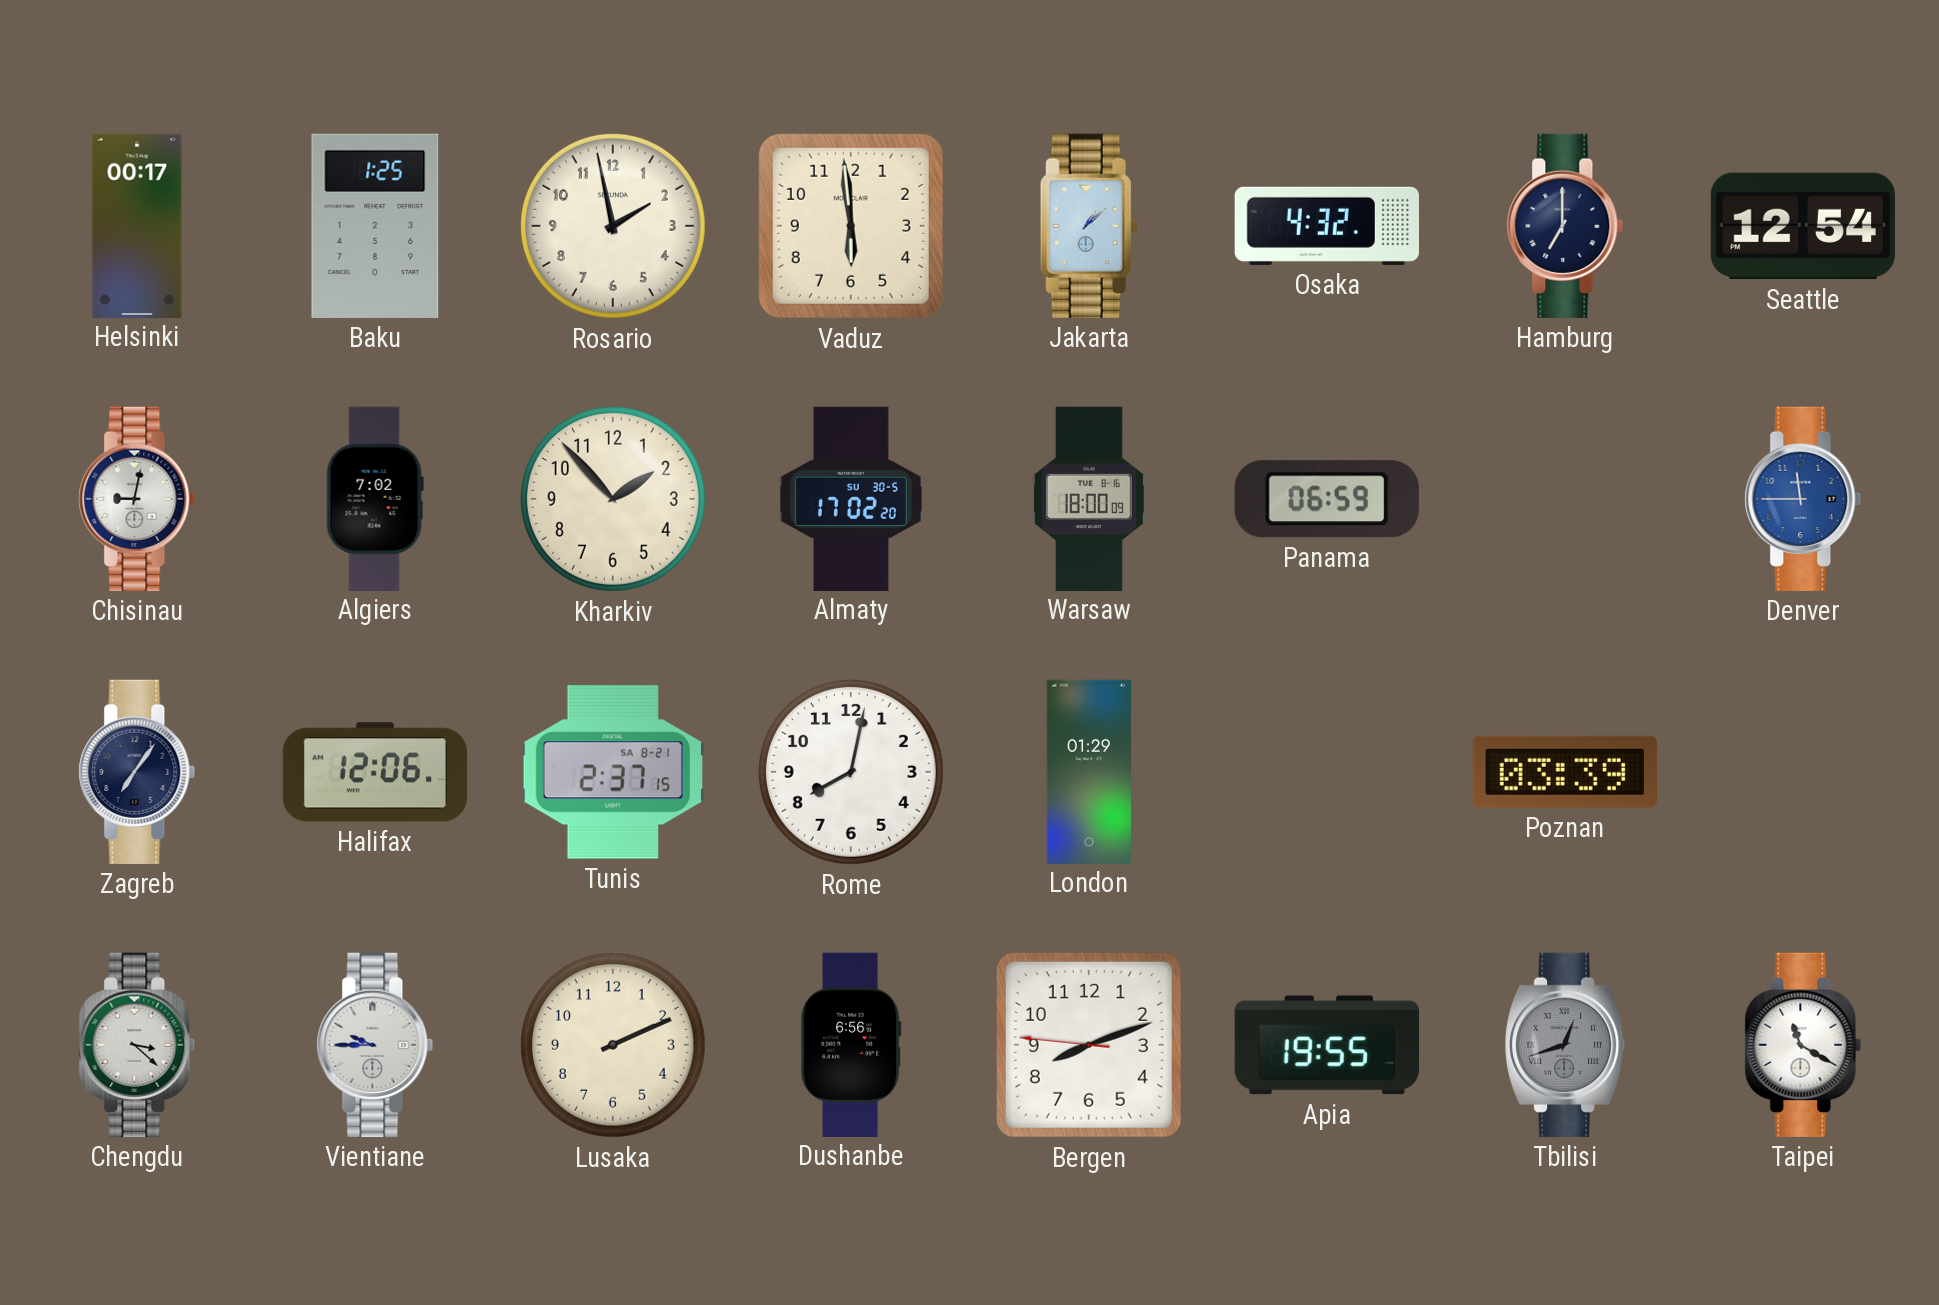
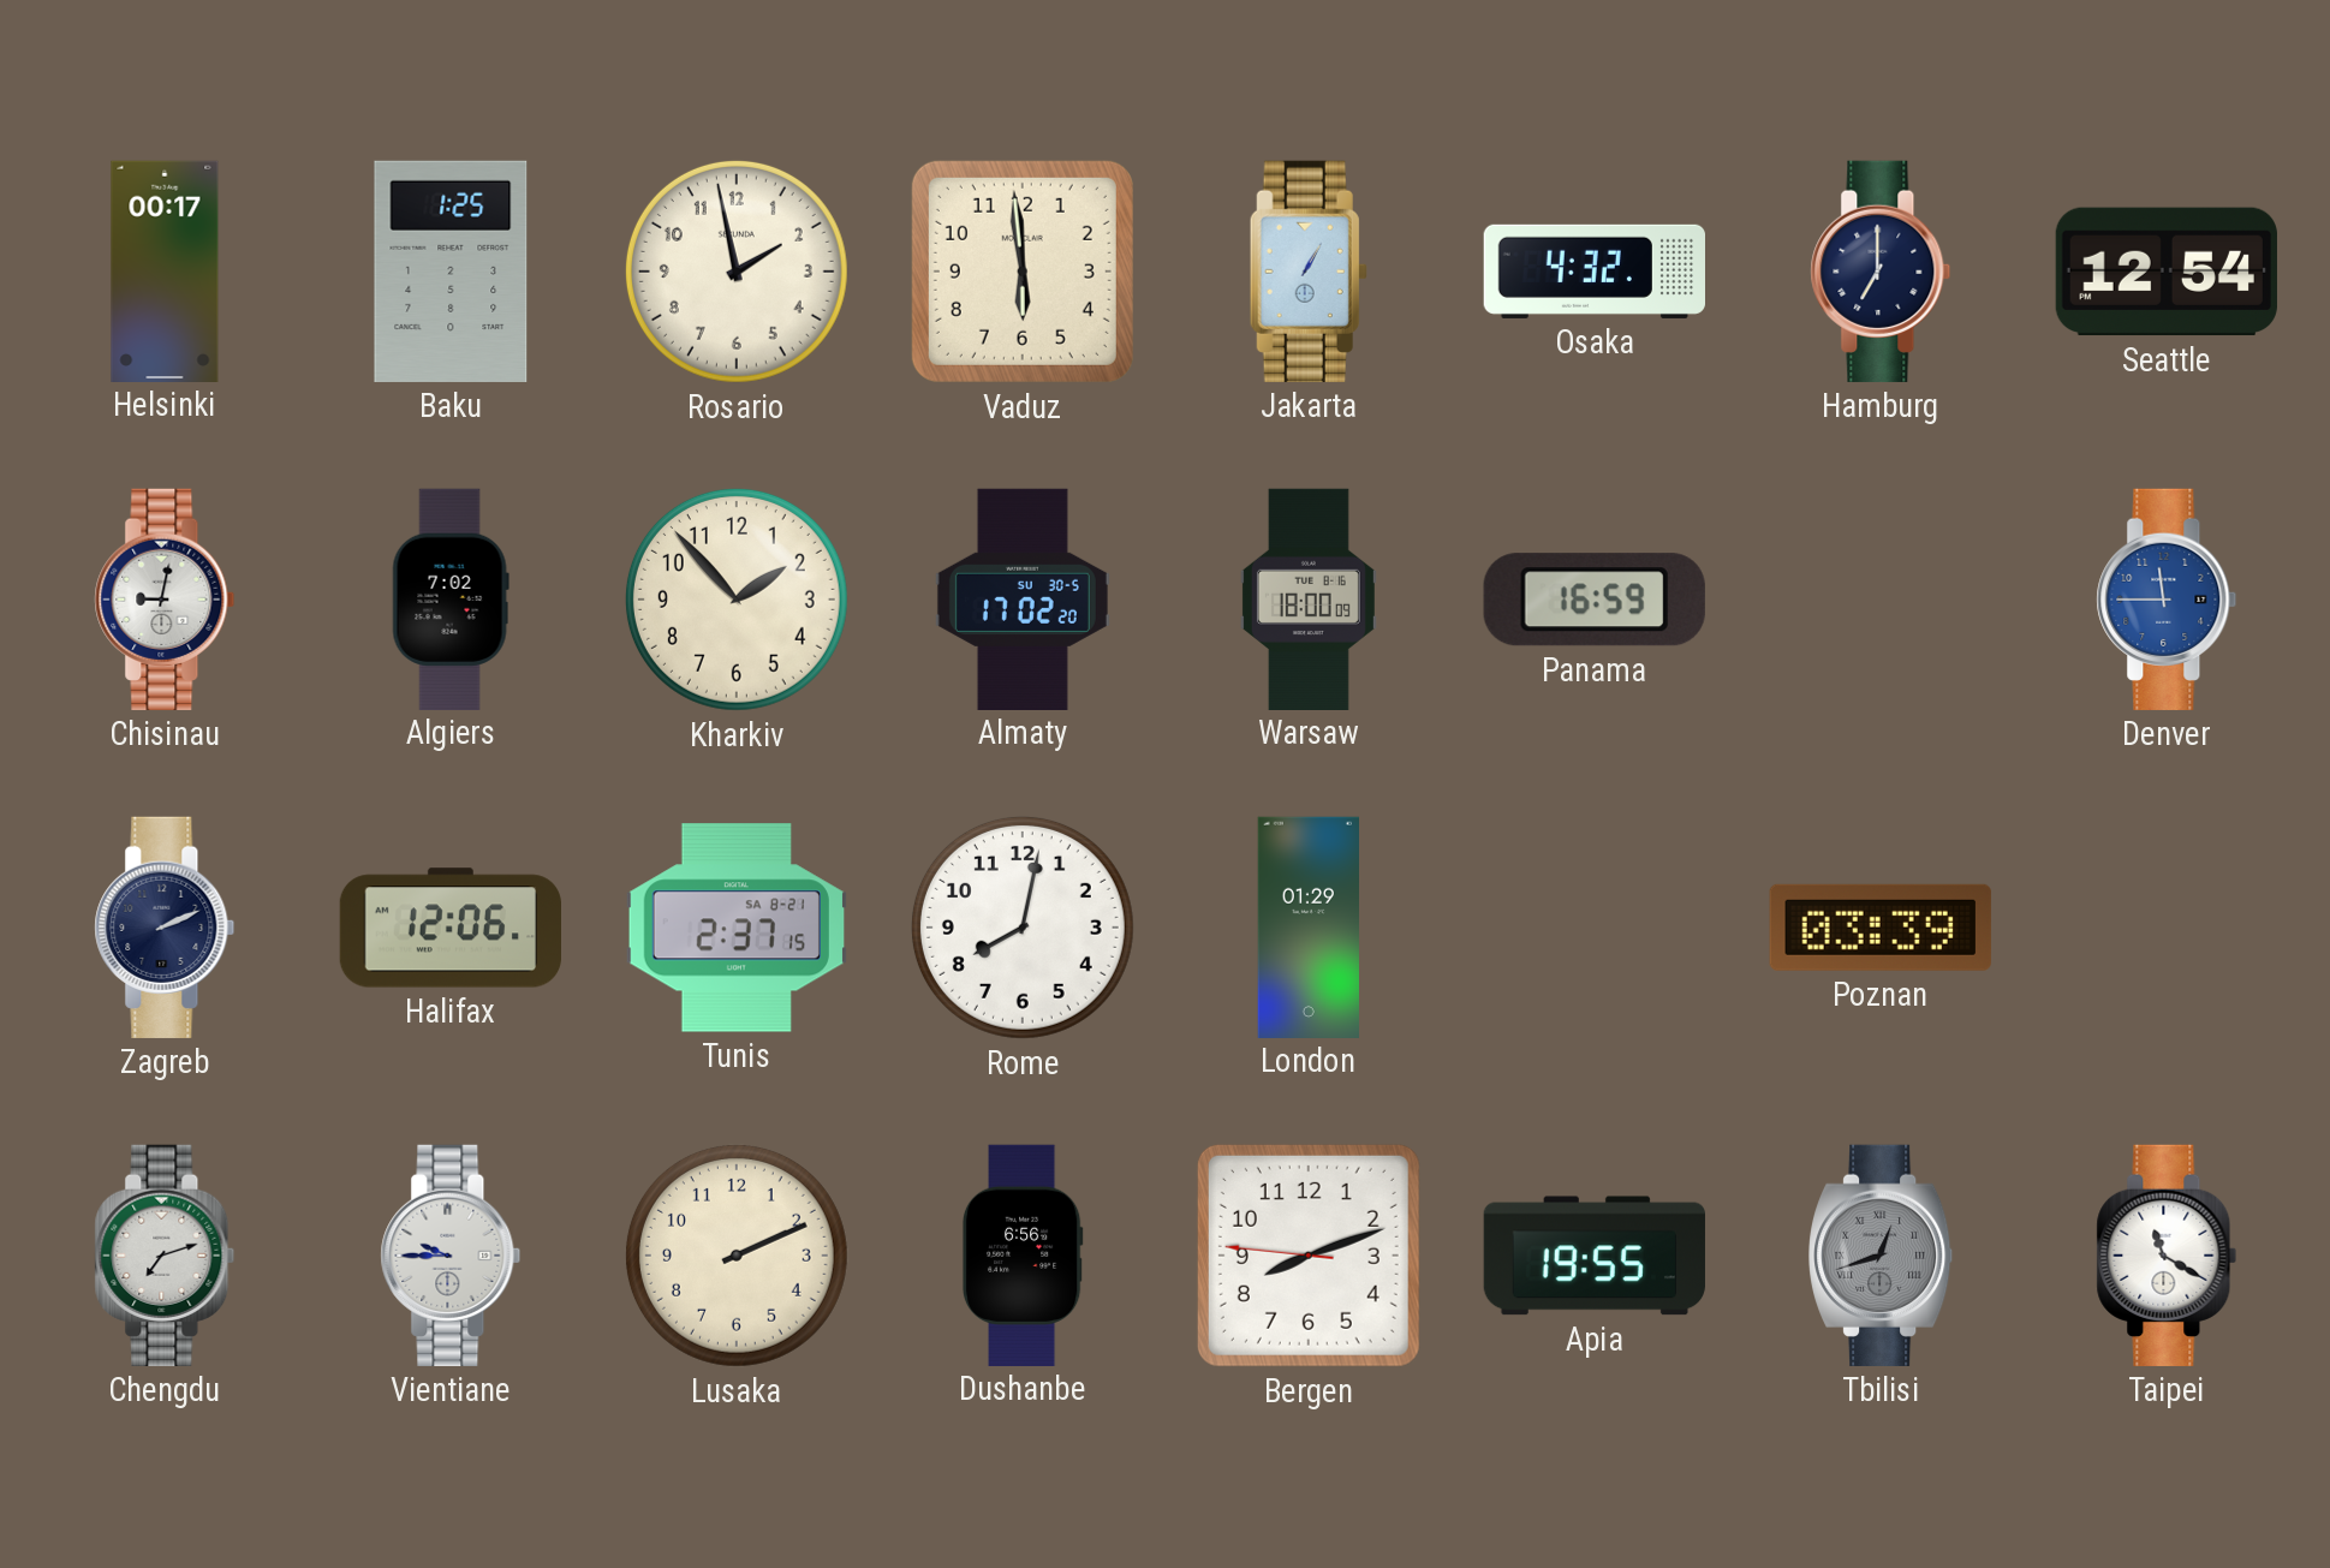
Jakarta: 1:08 -> 1:05 (1309, 272)
Panama: 06:59 -> 16:59 (1595, 600)
Zagreb: 7:06 -> 2:11 (165, 928)
Chengdu: 3:22 -> 7:12 (165, 1256)
